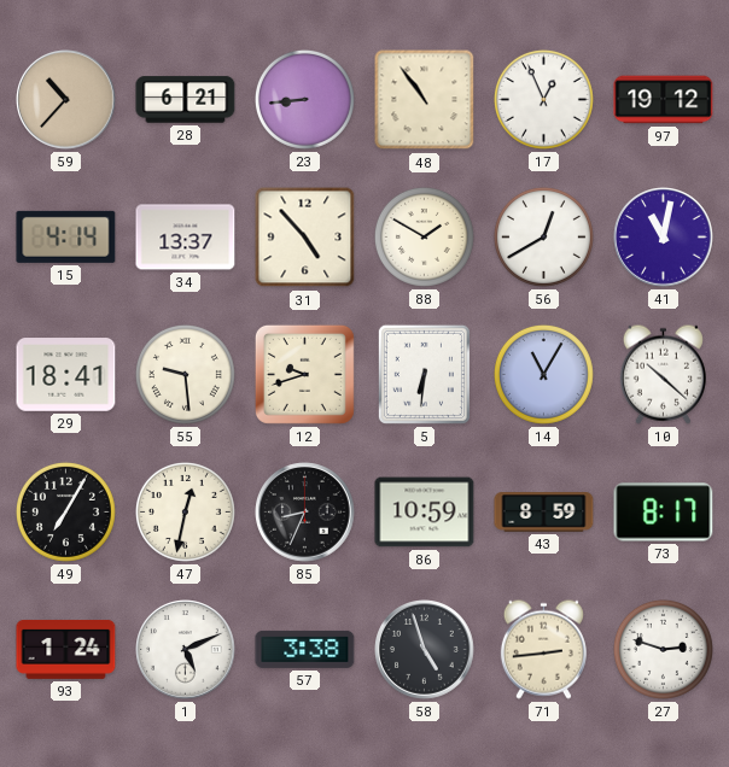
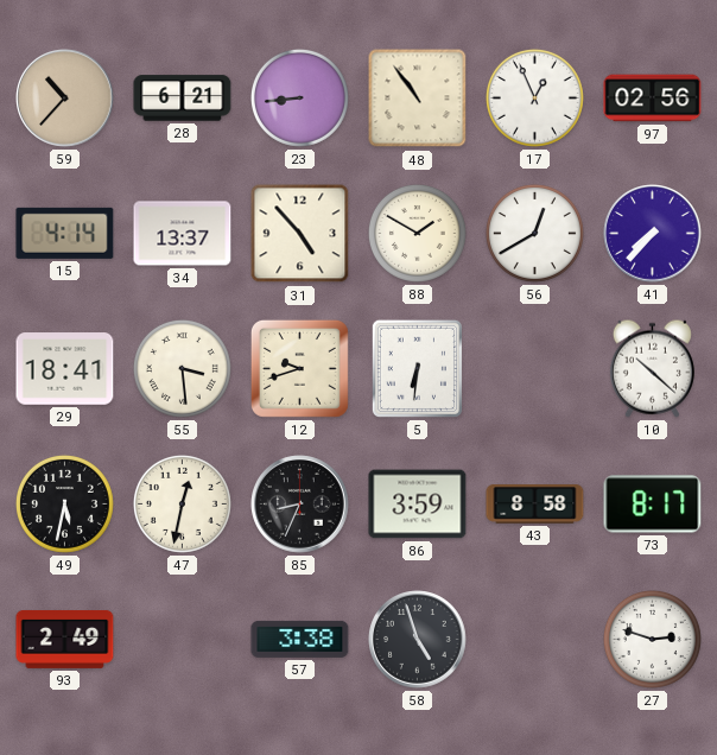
97: 19:12 -> 02:56 (653, 99)
41: 11:02 -> 7:37 (653, 234)
55: 9:29 -> 3:29 (182, 368)
14: 11:05 -> none (543, 374)
49: 7:05 -> 5:32 (64, 503)
86: 10:59 -> 3:59 (418, 505)
43: 8:59 -> 8:58 (535, 505)
93: 1:24 -> 2:49 (65, 639)
1: 5:11 -> none (186, 650)
71: 2:44 -> none (543, 649)
